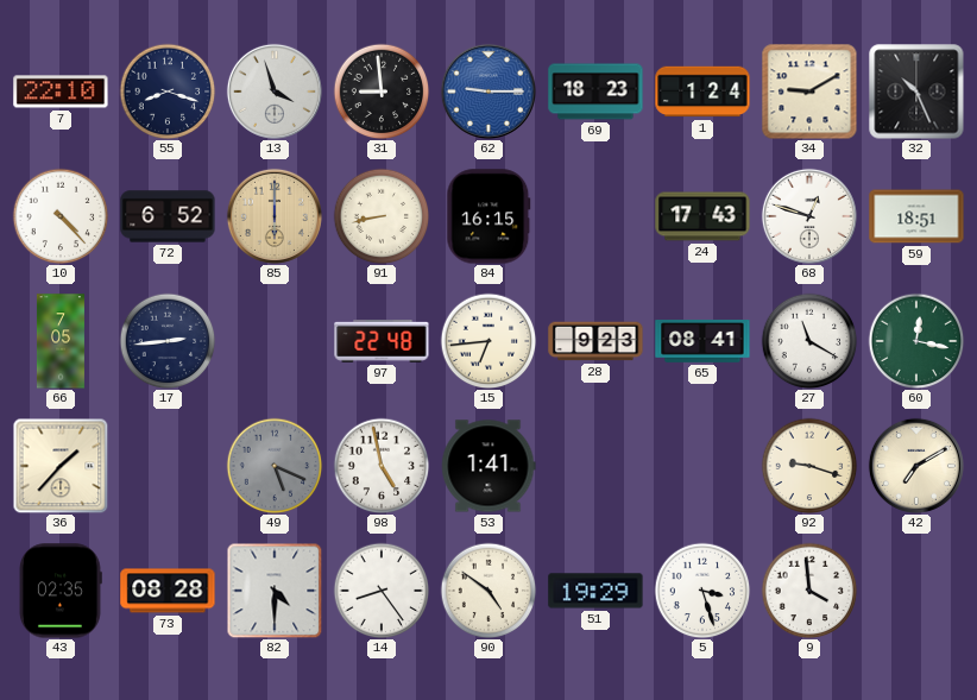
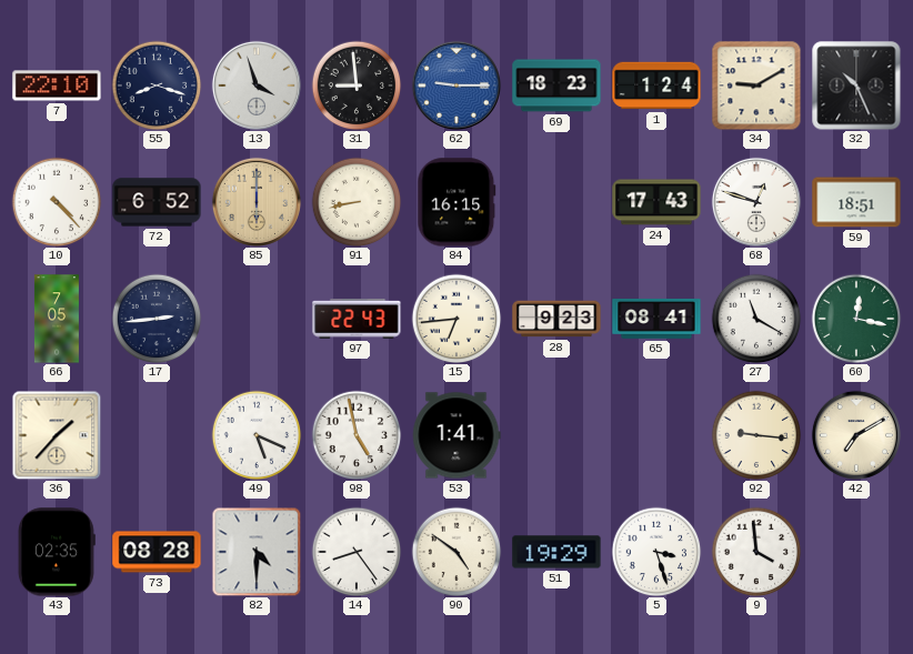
97: 22:48 -> 22:43 (357, 319)
49 dial: grey -> white (257, 435)
92: 9:18 -> 9:16 (756, 435)
